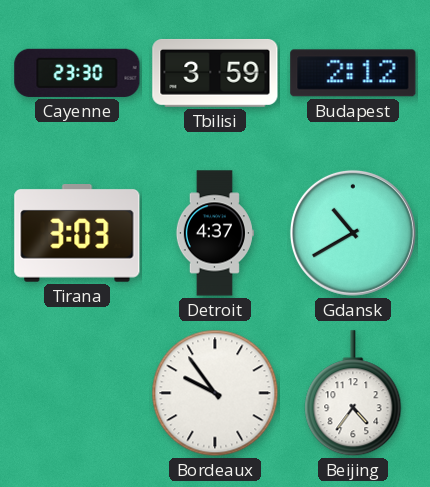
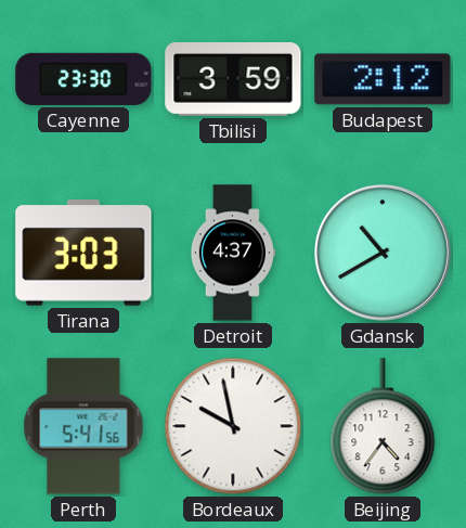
Perth: none -> 5:41 (83, 426)
Bordeaux: 9:54 -> 9:58 (233, 426)
